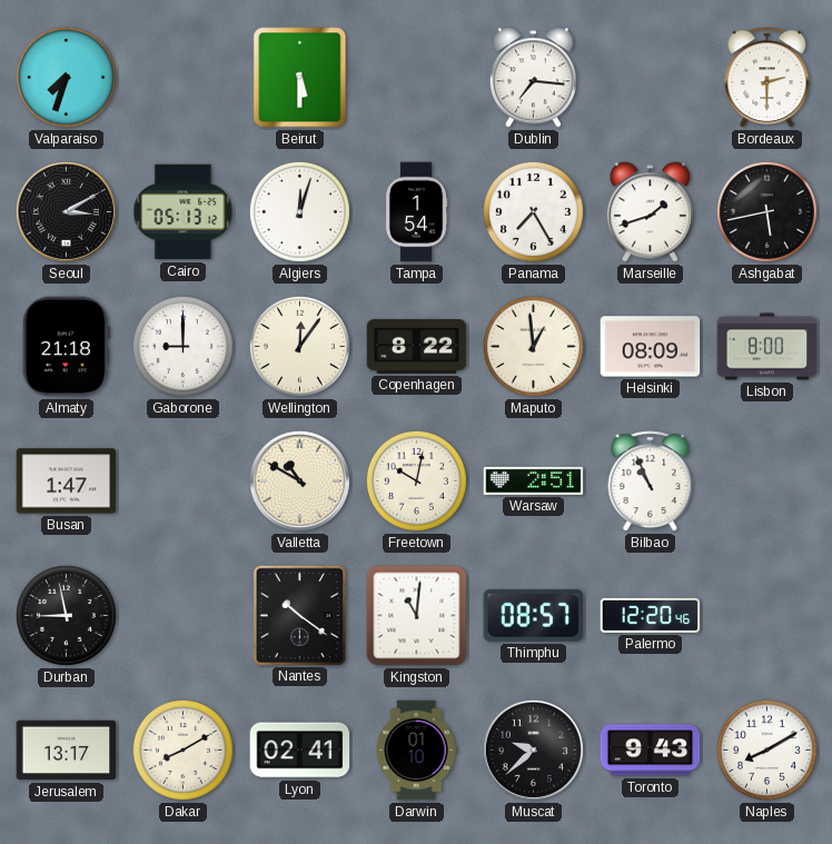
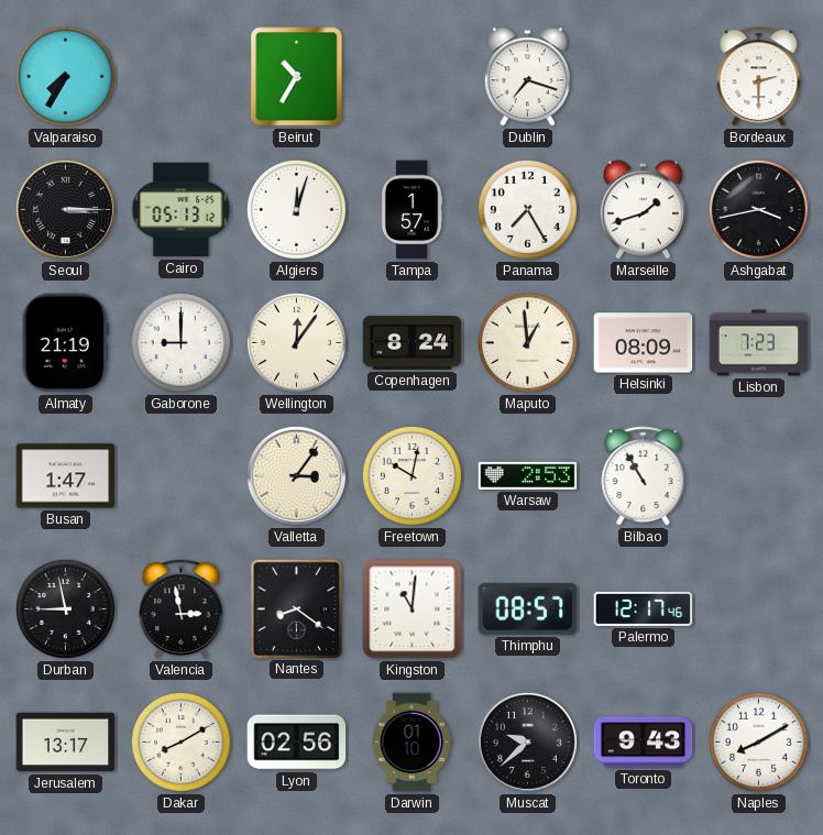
Valparaiso: 7:33 -> 7:35 (65, 76)
Beirut: 5:30 -> 10:35 (297, 77)
Dublin: 7:16 -> 7:18 (527, 77)
Seoul: 3:10 -> 3:15 (65, 209)
Tampa: 1:54 -> 1:57 (411, 210)
Ashgabat: 5:43 -> 3:43 (758, 209)
Almaty: 21:18 -> 21:19 (65, 343)
Copenhagen: 8:22 -> 8:24 (413, 343)
Lisbon: 8:00 -> 7:23 (759, 343)
Valletta: 10:50 -> 3:06 (296, 475)
Warsaw: 2:51 -> 2:53 (528, 475)
Bilbao: 10:56 -> 10:55 (644, 476)
Valencia: none -> 2:58 (182, 609)
Nantes: 10:21 -> 8:21 (296, 608)
Palermo: 12:20 -> 12:17 (644, 608)
Lyon: 02:41 -> 02:56 (297, 743)
